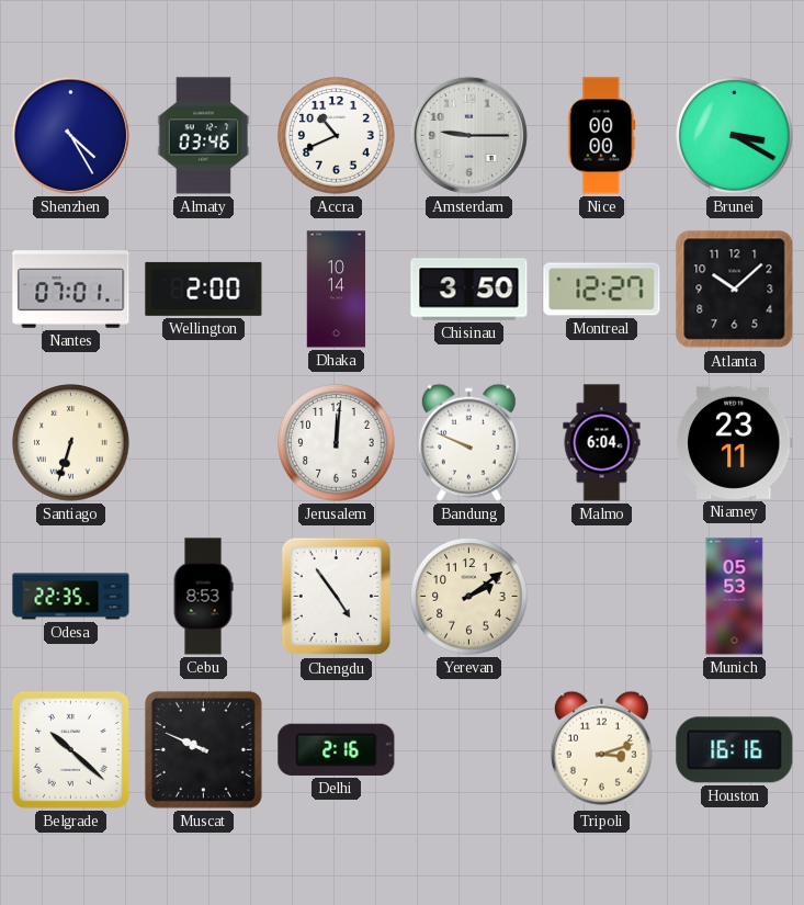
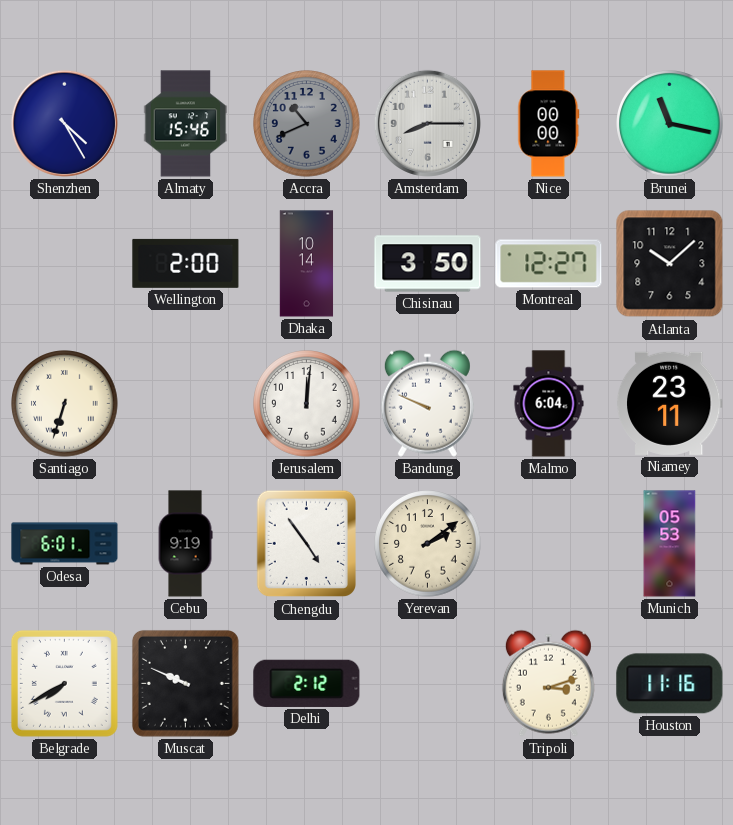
Almaty: 03:46 -> 15:46 (186, 124)
Accra dial: white -> grey (307, 124)
Amsterdam: 9:15 -> 8:15 (427, 123)
Brunei: 3:20 -> 11:17 (670, 124)
Nantes: 07:01 -> none (71, 290)
Odesa: 22:35 -> 6:01 (65, 544)
Cebu: 8:53 -> 9:19 (185, 544)
Belgrade: 10:22 -> 7:40 (64, 683)
Delhi: 2:16 -> 2:12 (307, 683)
Houston: 16:16 -> 11:16 (670, 684)
